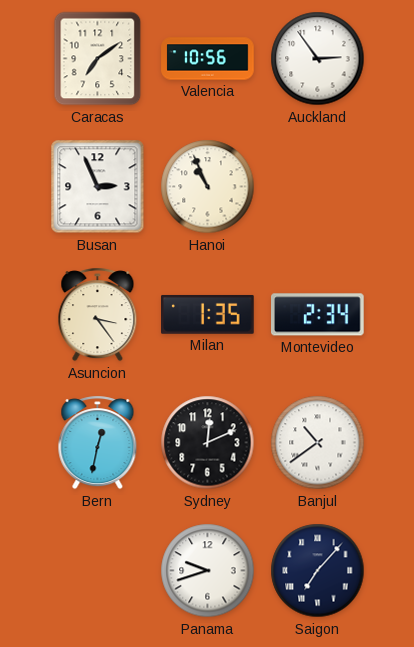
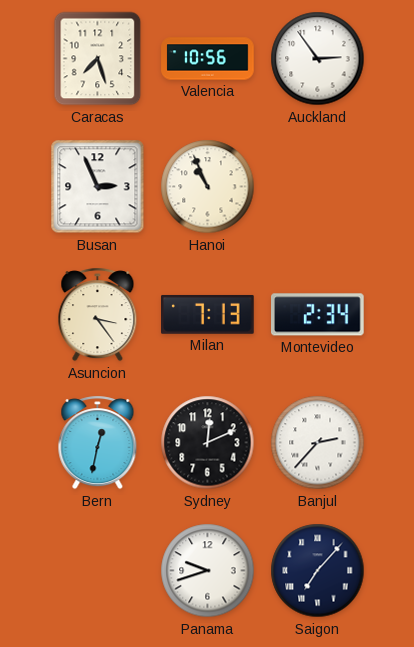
Caracas: 7:09 -> 7:27 (98, 59)
Milan: 1:35 -> 7:13 (208, 314)
Banjul: 10:39 -> 2:37 (318, 443)
